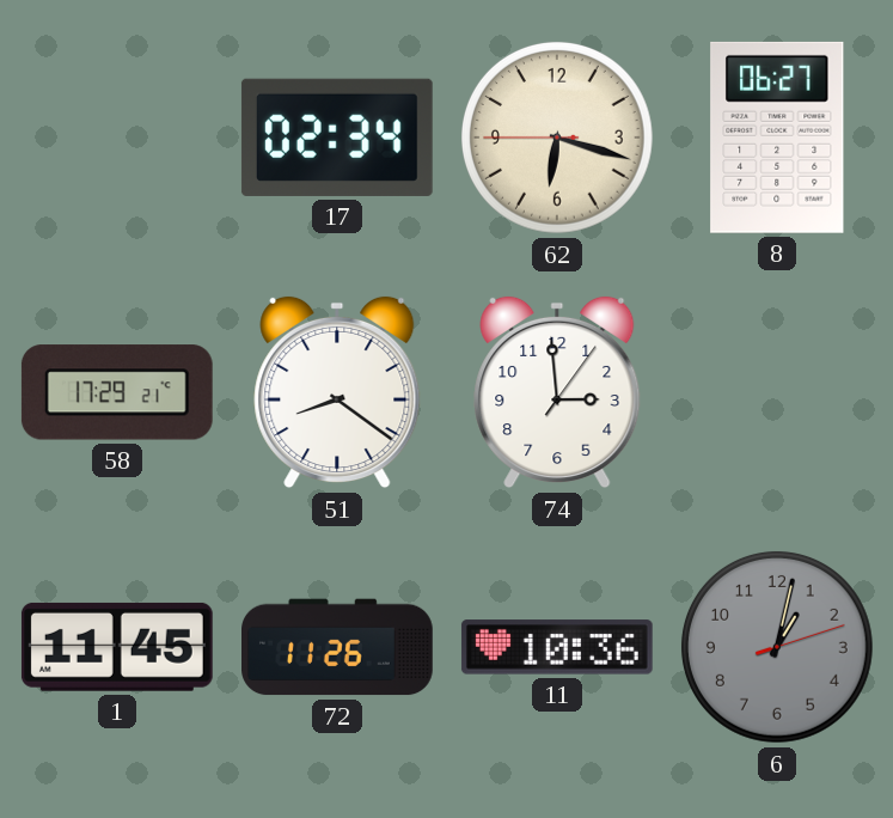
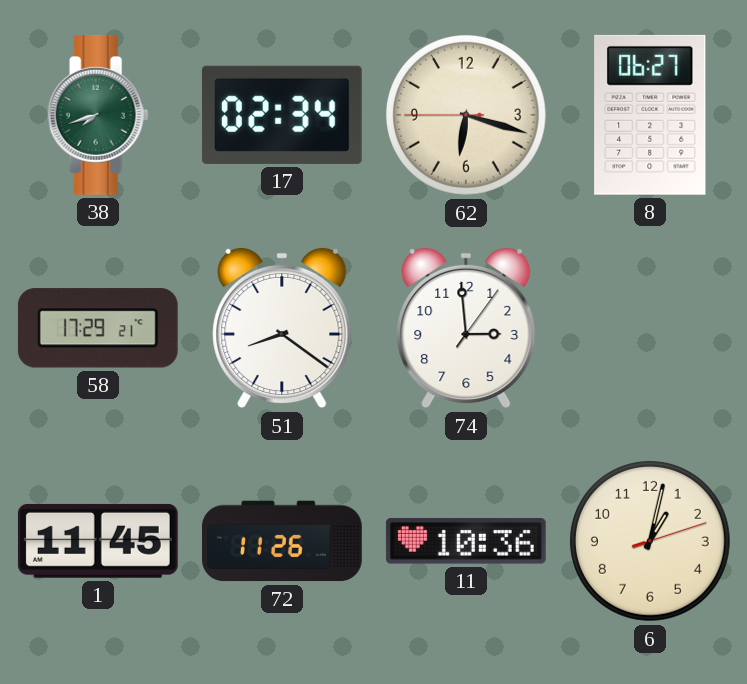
38: none -> 7:42 (98, 115)
6 dial: grey -> cream (650, 541)
